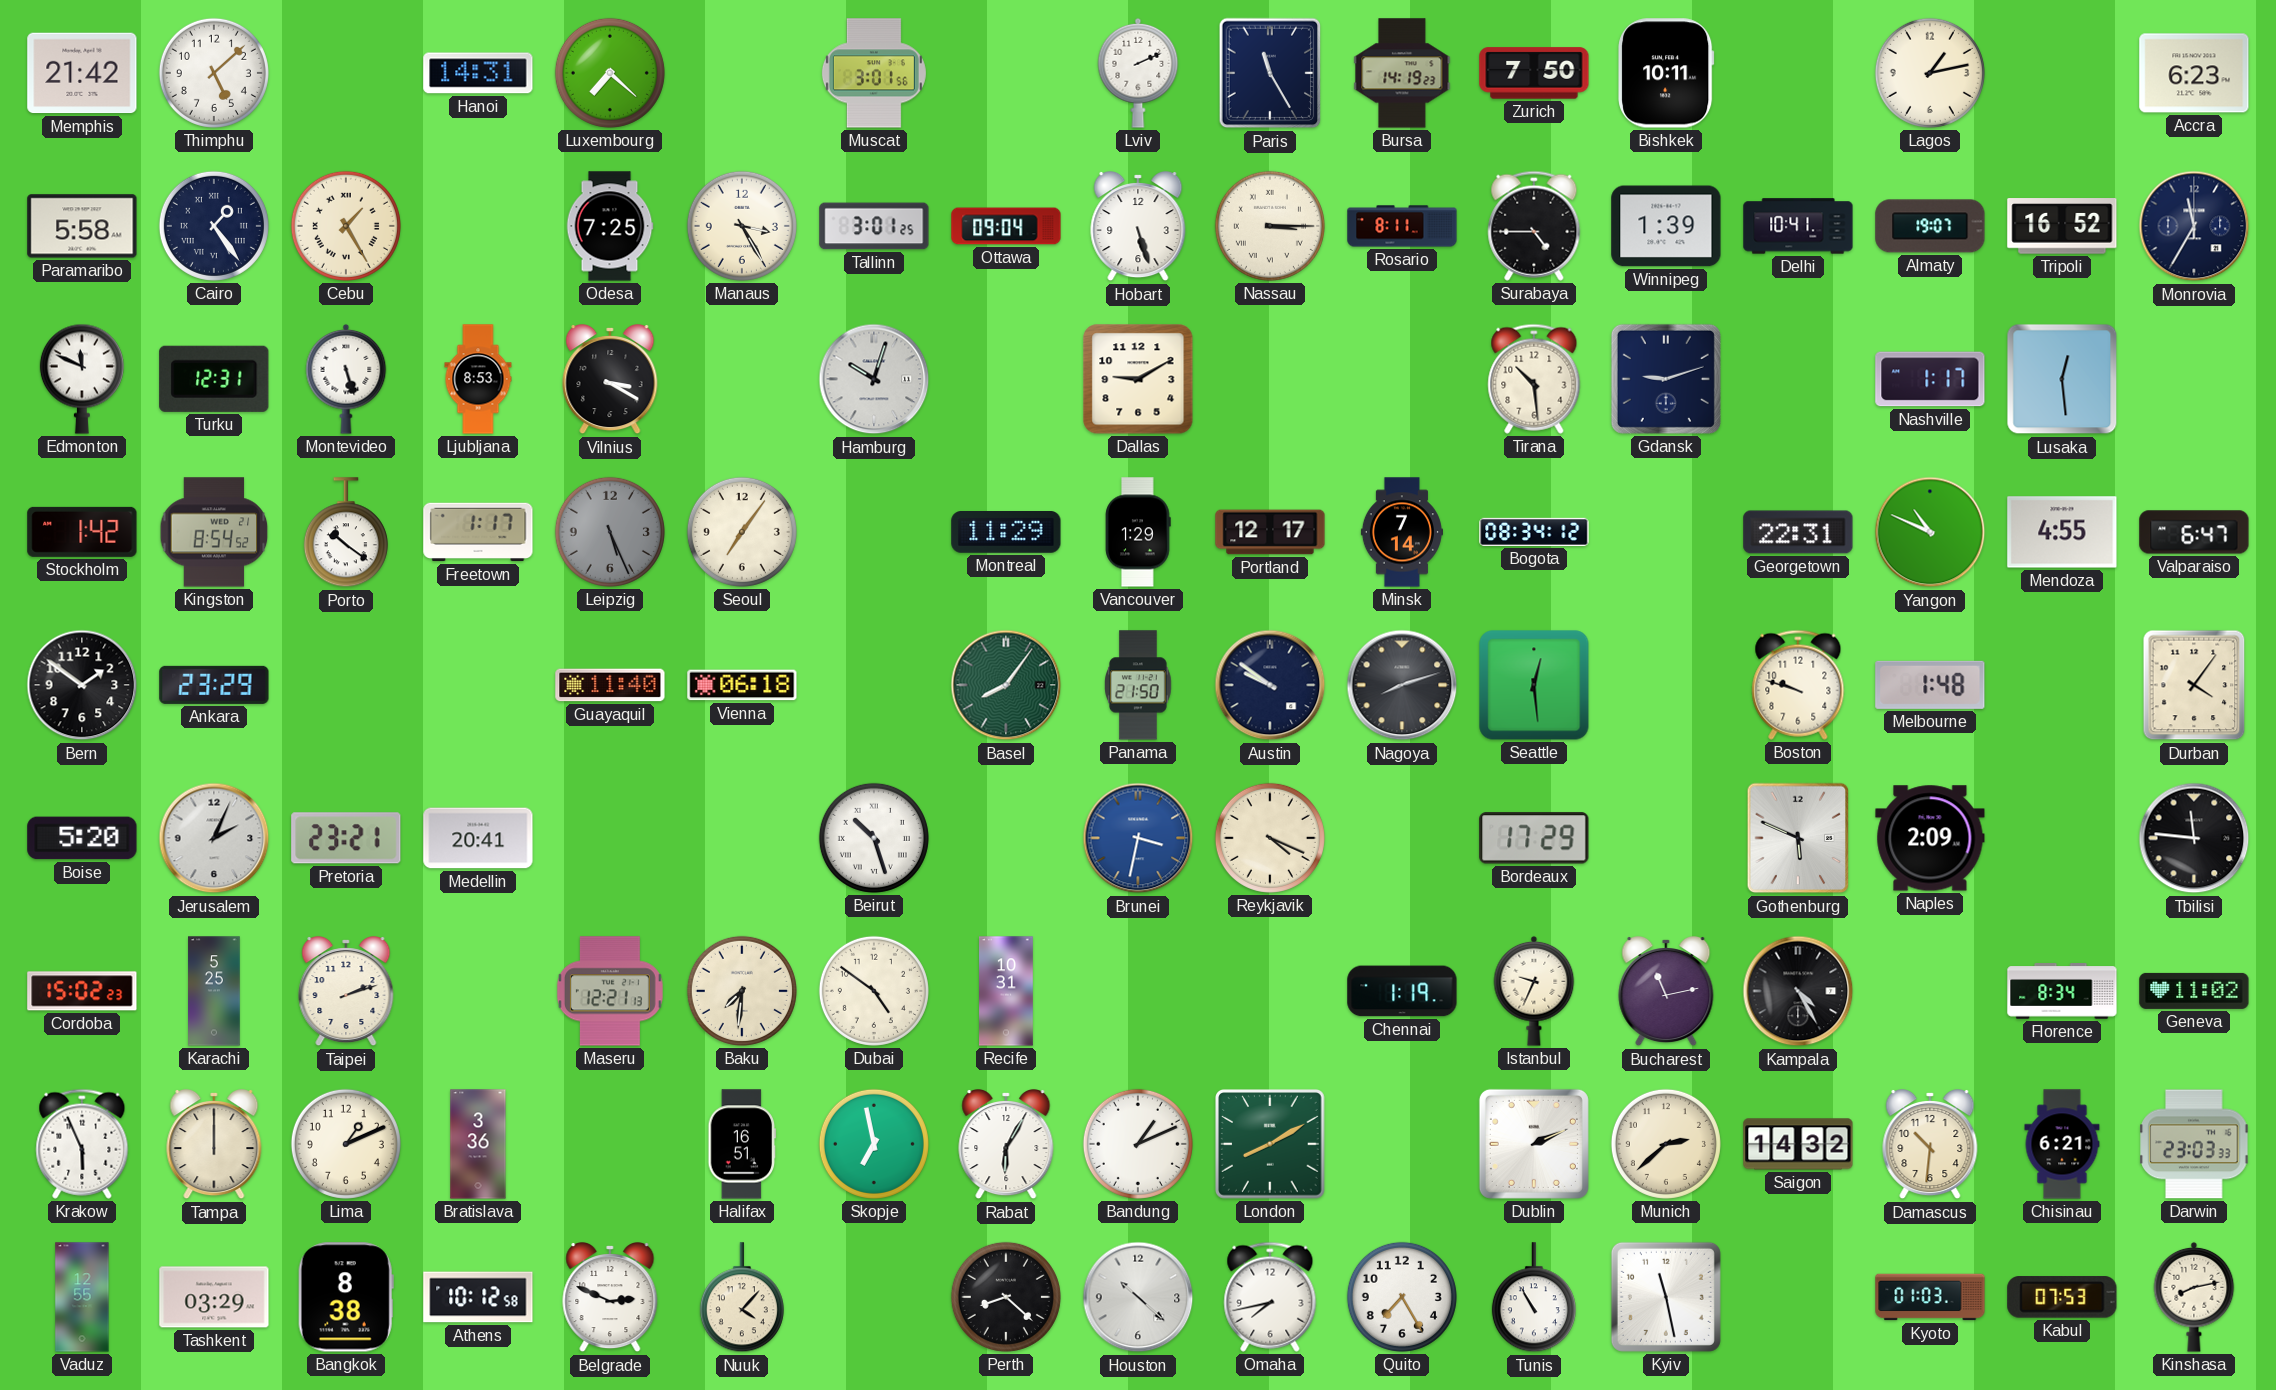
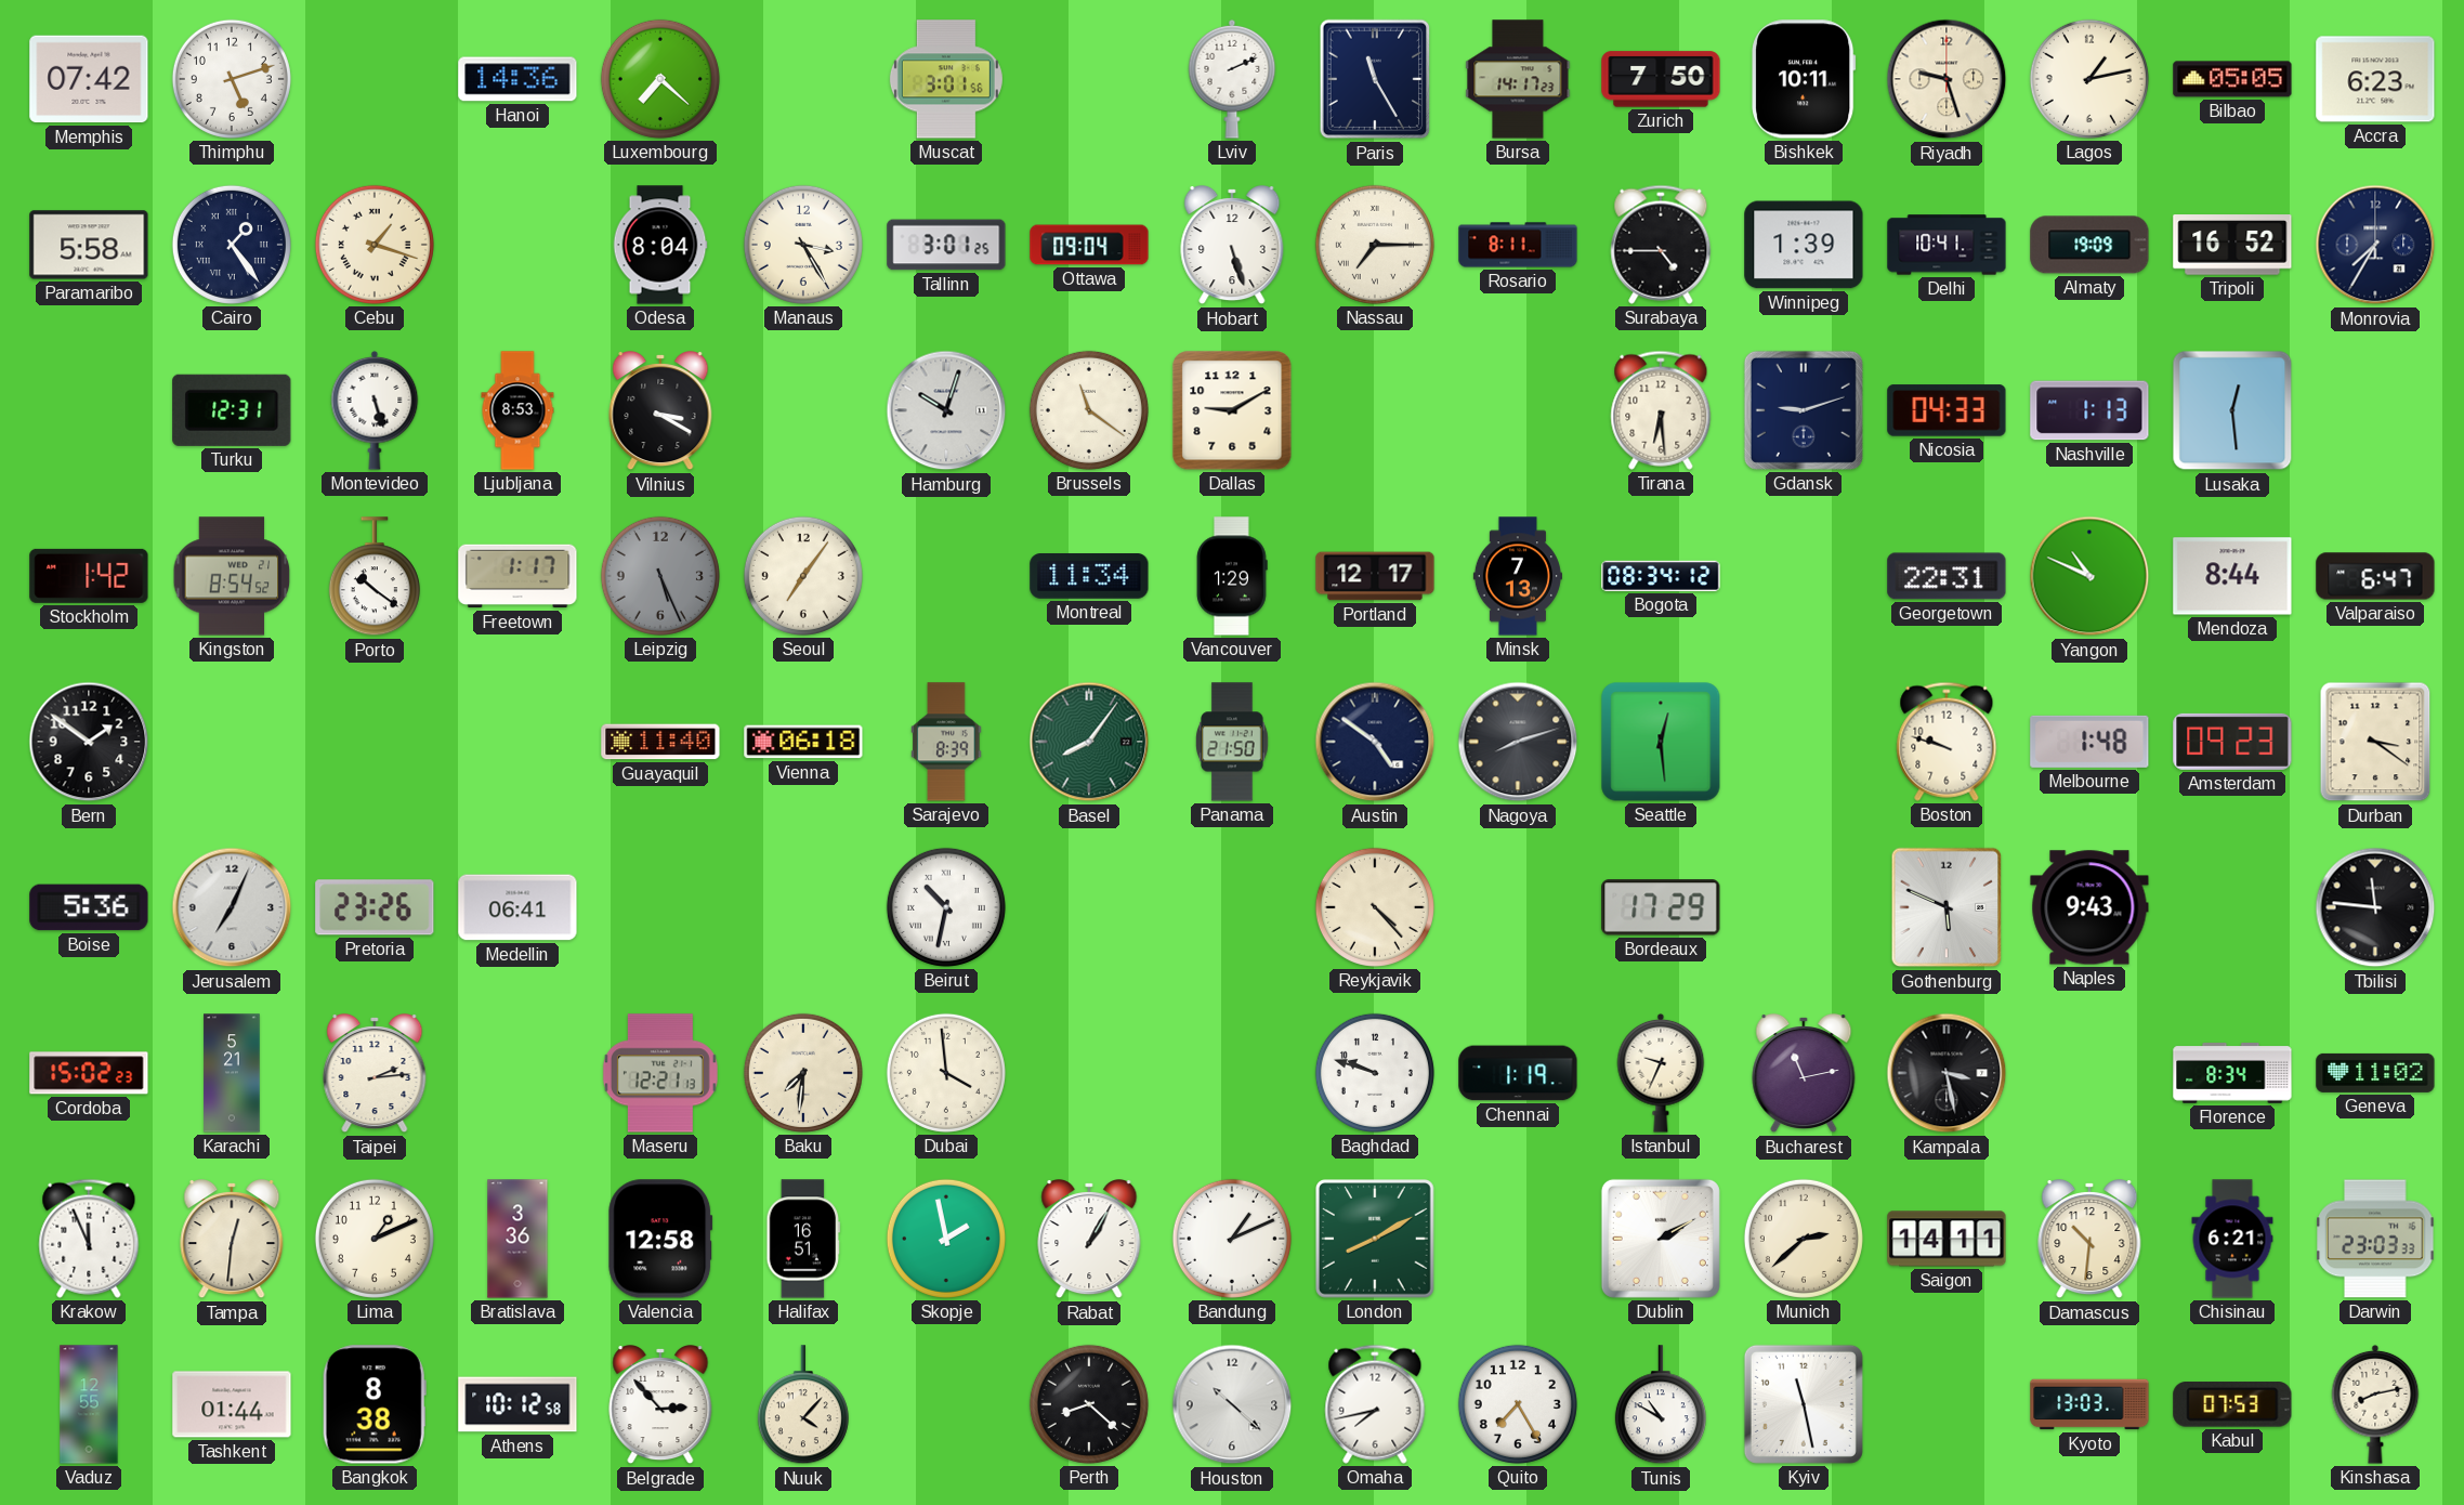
Memphis: 21:42 -> 07:42 (89, 79)
Thimphu: 5:08 -> 5:12 (232, 79)
Hanoi: 14:31 -> 14:36 (517, 79)
Bursa: 14:19 -> 14:17 (1518, 79)
Riyadh: none -> 9:27 (1947, 79)
Bilbao: none -> 05:05 (2232, 79)
Cebu: 1:25 -> 1:18 (375, 245)
Odesa: 7:25 -> 8:04 (660, 245)
Nassau: 3:15 -> 7:15 (1375, 245)
Almaty: 19:07 -> 19:09 (2089, 245)
Monrovia: 11:35 -> 7:35 (2375, 245)
Edmonton: 11:49 -> none (82, 379)
Brussels: none -> 11:21 (1089, 410)
Tirana: 10:29 -> 6:29 (1661, 410)
Nicosia: none -> 04:33 (1947, 410)
Nashville: 1:17 -> 1:13 (2089, 410)
Montreal: 11:29 -> 11:34 (1089, 577)
Minsk: 7:14 -> 7:13 (1518, 576)
Mendoza: 4:55 -> 8:44 (2232, 576)
Ankara: 23:29 -> none (214, 685)
Sarajevo: none -> 8:39 (946, 742)
Austin: 9:51 -> 4:51 (1375, 742)
Amsterdam: none -> 09:23 (2232, 742)
Durban: 4:06 -> 3:21 (2375, 742)
Boise: 5:20 -> 5:36 (89, 907)
Jerusalem: 2:04 -> 7:04 (232, 907)
Pretoria: 23:21 -> 23:26 (375, 907)
Medellin: 20:41 -> 06:41 (517, 907)
Beirut: 10:27 -> 10:32 (946, 907)
Brunei: 3:32 -> none (1138, 838)
Reykjavik: 4:19 -> 4:23 (1375, 907)
Naples: 2:09 -> 9:43 (2089, 907)
Karachi: 5:25 -> 5:21 (232, 1073)
Taipei: 2:12 -> 2:14 (375, 1074)
Dubai: 4:51 -> 3:59 (946, 1073)
Recife: 10:31 -> none (1007, 991)
Baghdad: none -> 9:48 (1375, 1073)
Kampala: 4:25 -> 3:28 (1947, 1073)
Krakow: 5:56 -> 11:56 (89, 1239)
Tampa: 12:00 -> 12:31 (232, 1240)
Valencia: none -> 12:58 (660, 1239)
Skopje: 6:58 -> 1:58 (946, 1239)
Rabat: 6:05 -> 1:05 (1089, 1240)
Dublin: 2:11 -> 2:10 (1661, 1239)
Saigon: 14:32 -> 14:11 (1947, 1239)
Tashkent: 03:29 -> 01:44 (232, 1404)
Belgrade: 2:49 -> 2:53 (660, 1405)
Tunis: 10:55 -> 10:50 (1661, 1405)
Kyoto: 01:03 -> 13:03 (2089, 1404)
